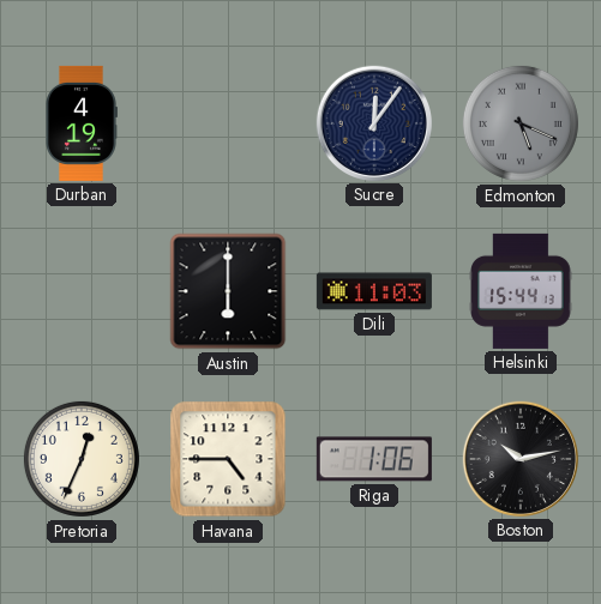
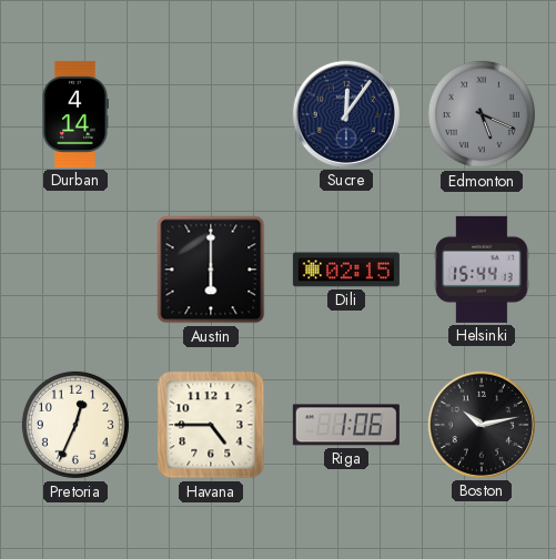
Durban: 4:19 -> 4:14 (75, 114)
Dili: 11:03 -> 02:15 (346, 270)
